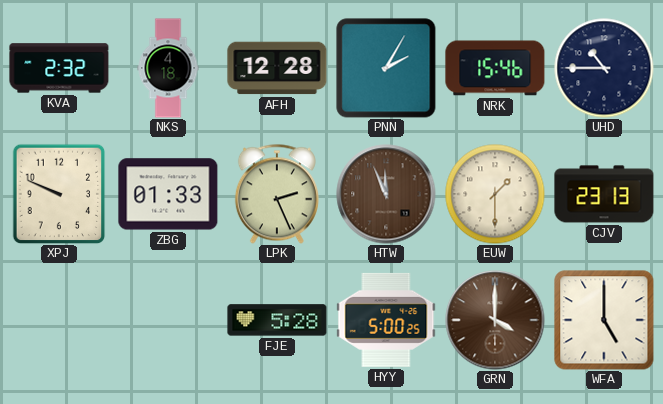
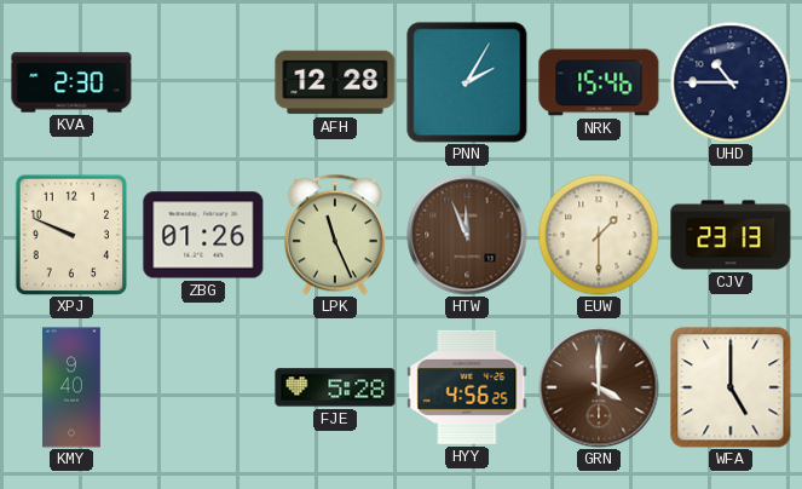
KVA: 2:32 -> 2:30 (71, 82)
NKS: 4:18 -> none (168, 68)
ZBG: 01:33 -> 01:26 (203, 235)
LPK: 2:26 -> 11:26 (335, 235)
KMY: none -> 9:40 (71, 387)
HYY: 5:00 -> 4:56 (467, 387)
